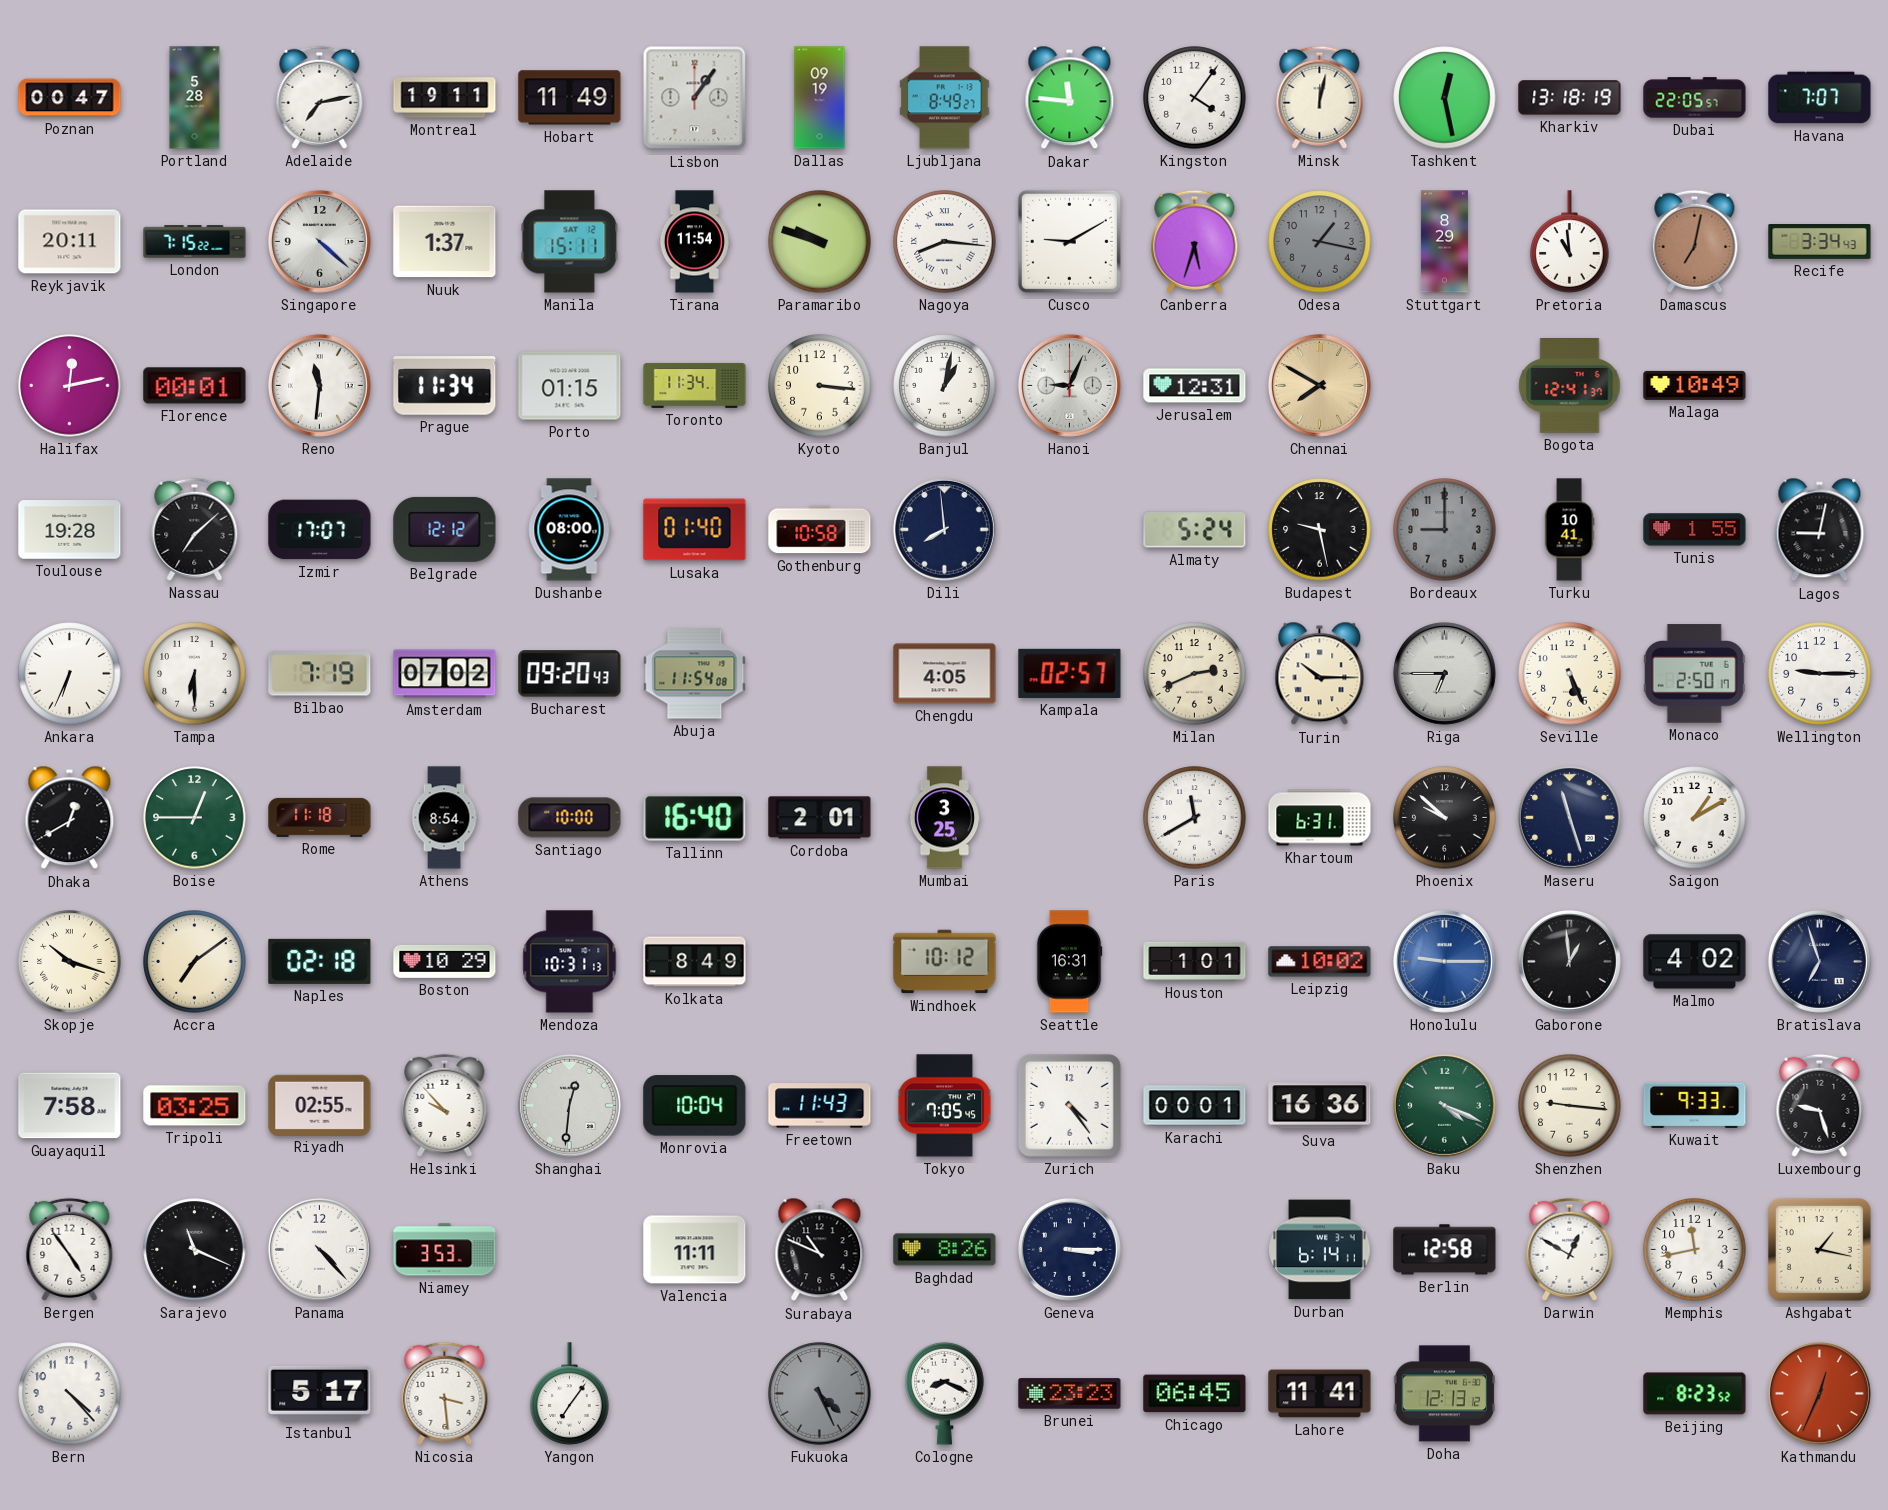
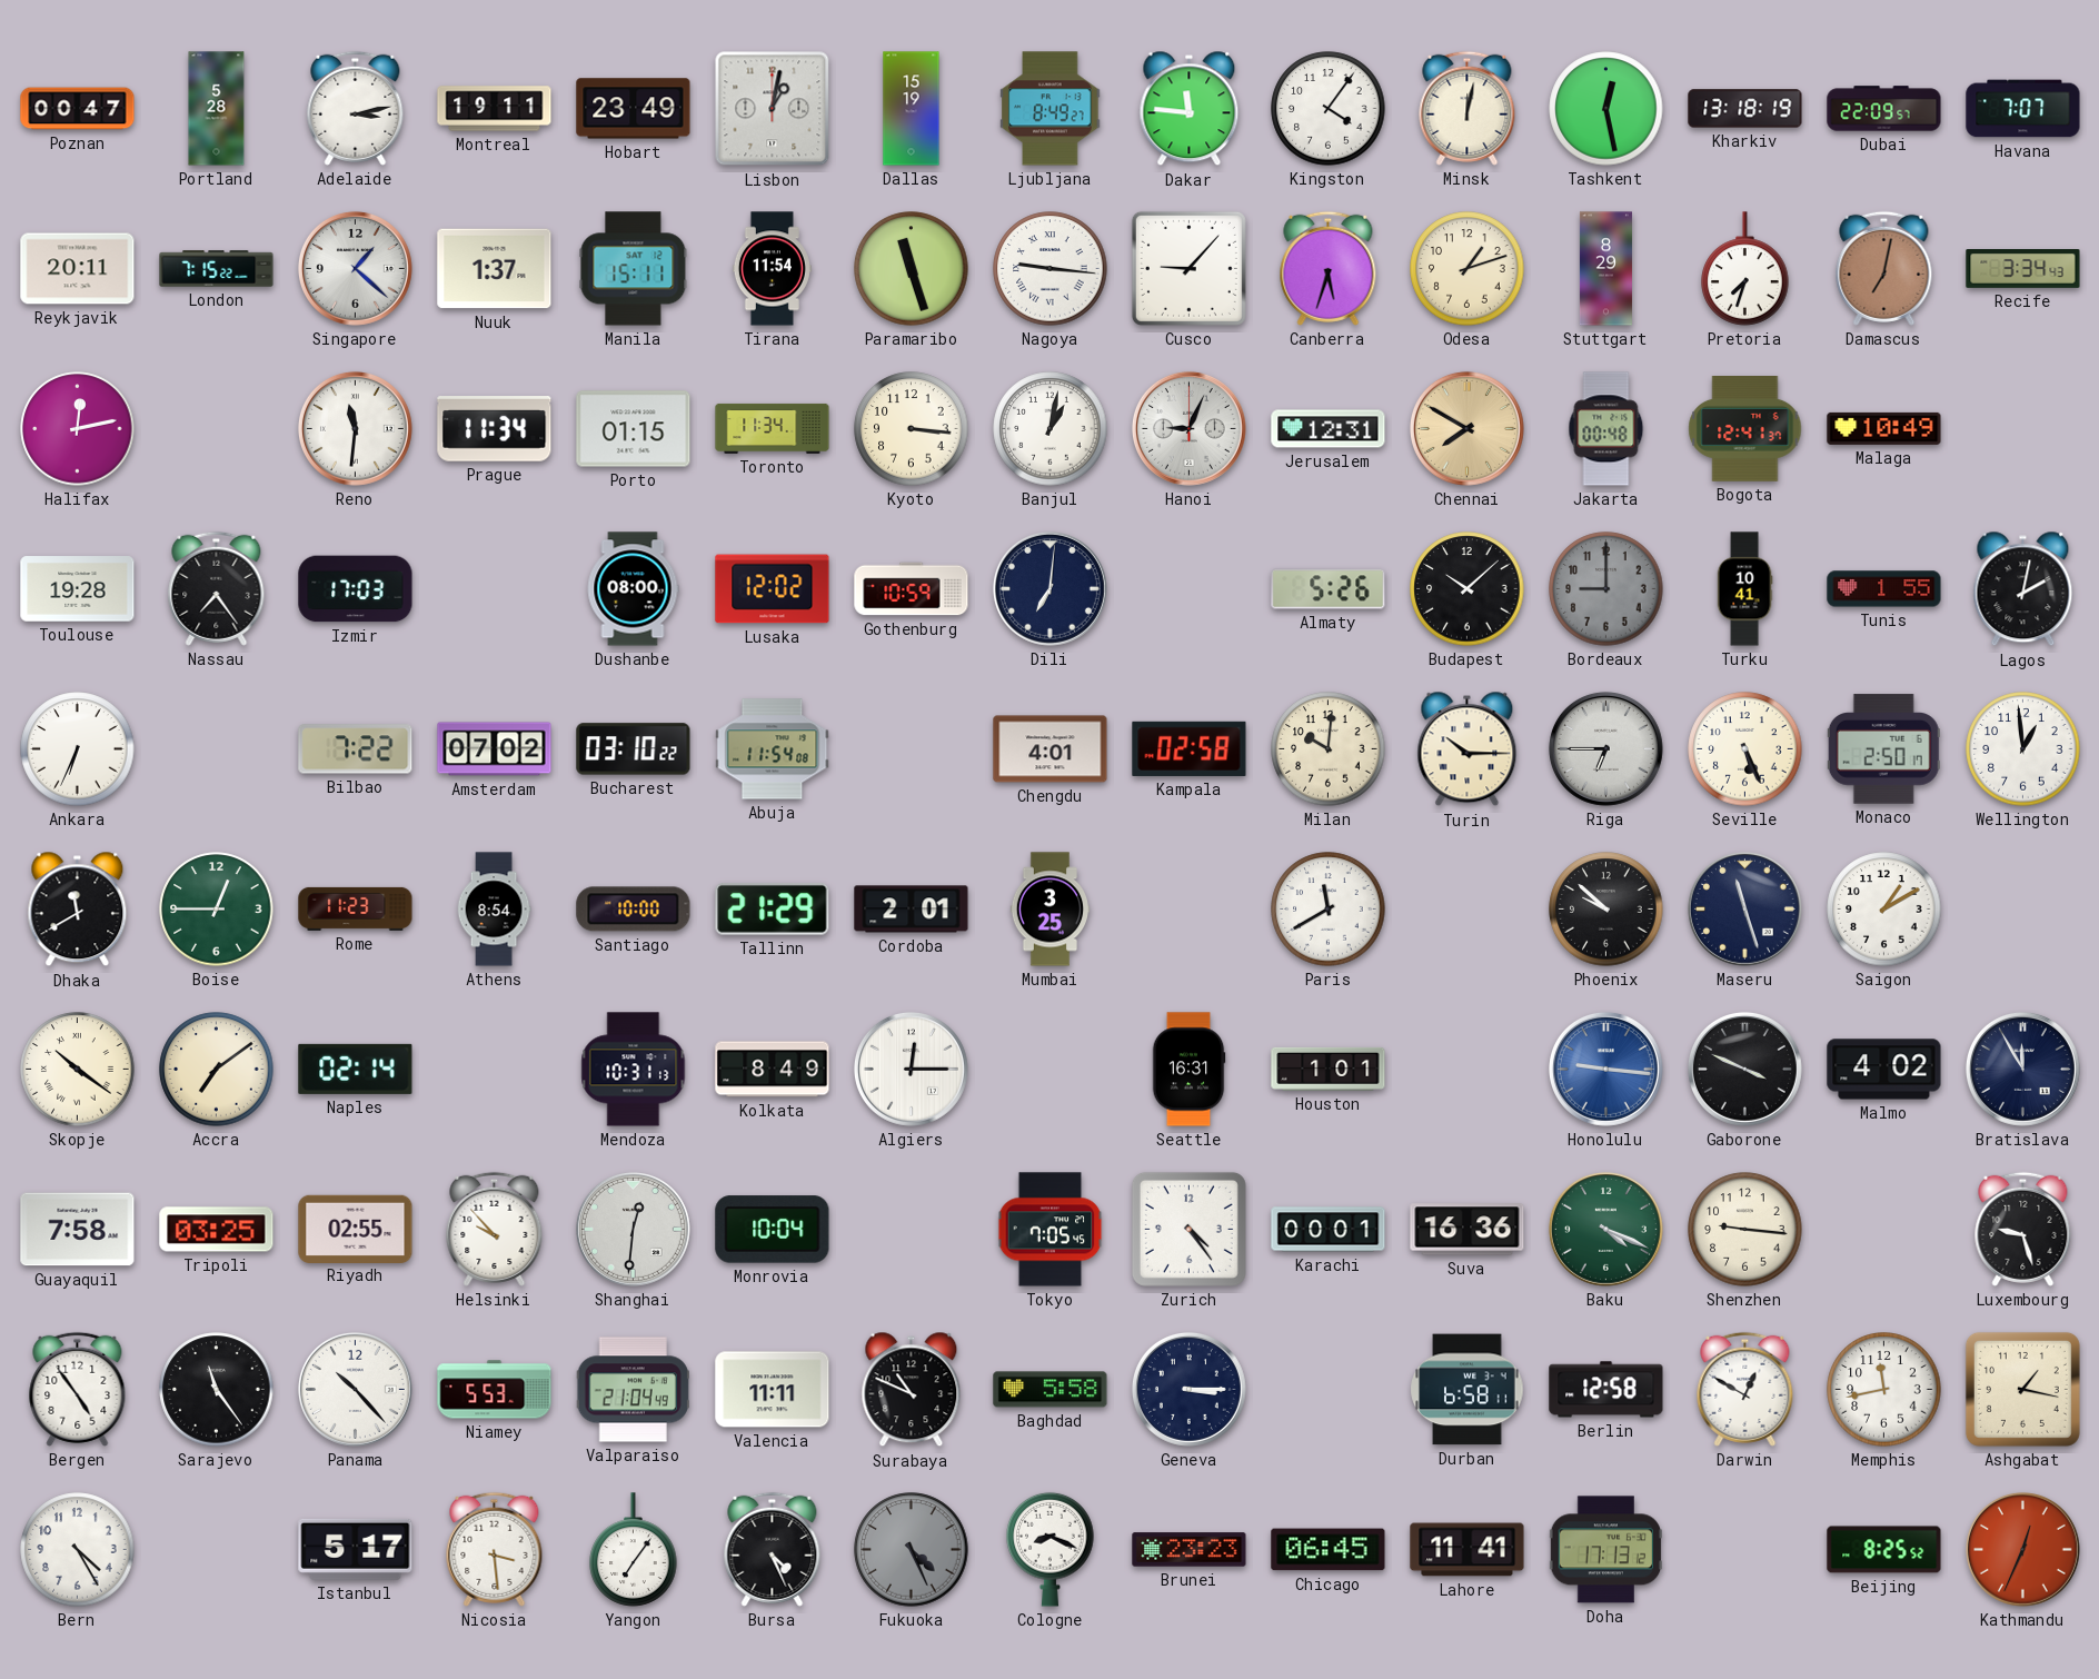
Adelaide: 7:13 -> 3:13 (356, 108)
Hobart: 11:49 -> 23:49 (634, 109)
Lisbon: 1:06 -> 1:02 (773, 109)
Dallas: 09:19 -> 15:19 (912, 109)
Dubai: 22:05 -> 22:09 (1884, 109)
Singapore: 4:22 -> 1:22 (355, 268)
Paramaribo: 9:48 -> 11:27 (912, 269)
Nagoya: 8:16 -> 9:16 (1051, 269)
Cusco: 9:10 -> 9:07 (1188, 268)
Odesa: 1:17 -> 1:12 (1468, 269)
Odesa dial: grey -> cream (1468, 269)
Pretoria: 10:59 -> 7:33 (1745, 269)
Florence: 00:01 -> none (195, 386)
Jakarta: none -> 00:48 (1606, 429)
Nassau: 7:08 -> 7:24 (217, 588)
Izmir: 17:07 -> 17:03 (356, 589)
Belgrade: 12:12 -> none (445, 529)
Lusaka: 01:40 -> 12:02 (773, 589)
Gothenburg: 10:58 -> 10:59 (912, 589)
Dili: 7:59 -> 7:01 (1049, 588)
Almaty: 5:24 -> 5:26 (1329, 589)
Budapest: 9:28 -> 10:08 (1468, 589)
Lagos: 9:02 -> 2:02 (2023, 589)
Tampa: 6:30 -> none (195, 674)
Bilbao: 7:19 -> 7:22 (356, 749)
Bucharest: 09:20 -> 03:10 (634, 749)
Chengdu: 4:05 -> 4:01 (1051, 749)
Kampala: 02:57 -> 02:58 (1190, 748)
Milan: 2:41 -> 10:01 (1329, 749)
Wellington: 9:15 -> 12:59 (2023, 749)
Dhaka: 12:40 -> 11:40 (78, 910)
Rome: 11:18 -> 11:23 (356, 908)
Tallinn: 16:40 -> 21:29 (773, 910)
Khartoum: 6:31 -> none (1320, 818)
Skopje: 10:18 -> 10:21 (78, 1070)
Naples: 02:18 -> 02:14 (356, 1069)
Boston: 10:29 -> none (445, 961)
Algiers: none -> 12:15 (911, 1069)
Windhoek: 10:12 -> none (945, 962)
Leipzig: 10:02 -> none (1320, 962)
Honolulu: 9:15 -> 9:16 (1605, 1069)
Gaborone: 12:59 -> 3:49 (1744, 1069)
Bratislava: 6:57 -> 11:55 (2022, 1069)
Freetown: 11:43 -> none (820, 1106)
Kuwait: 9:33 -> none (1695, 1105)
Sarajevo: 11:19 -> 11:24 (217, 1390)
Panama: 4:23 -> 10:23 (355, 1389)
Niamey: 3:53 -> 5:53 (495, 1390)
Valparaiso: none -> 21:04 (633, 1390)
Baghdad: 8:26 -> 5:58 (1051, 1390)
Durban: 6:14 -> 6:58 (1468, 1390)
Bern: 4:23 -> 4:25 (78, 1550)
Bursa: none -> 4:26 (773, 1549)
Doha: 12:13 -> 17:13 (1605, 1550)
Beijing: 8:23 -> 8:25 (1884, 1550)
